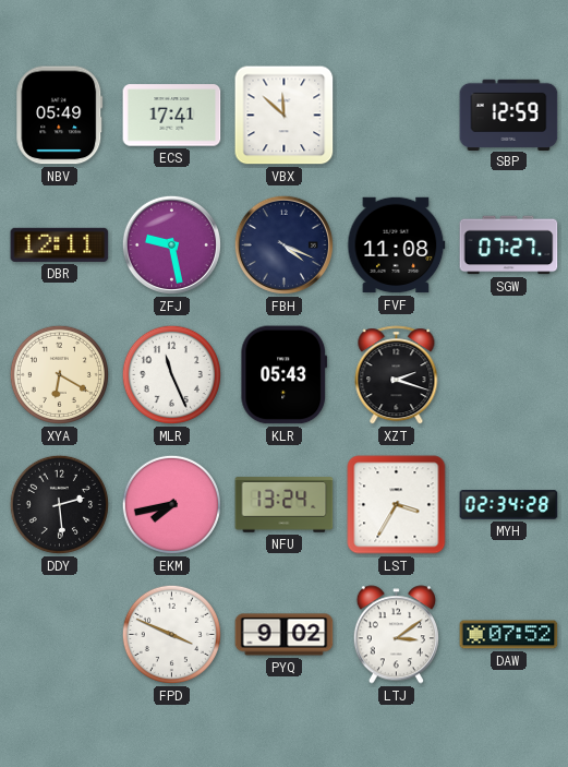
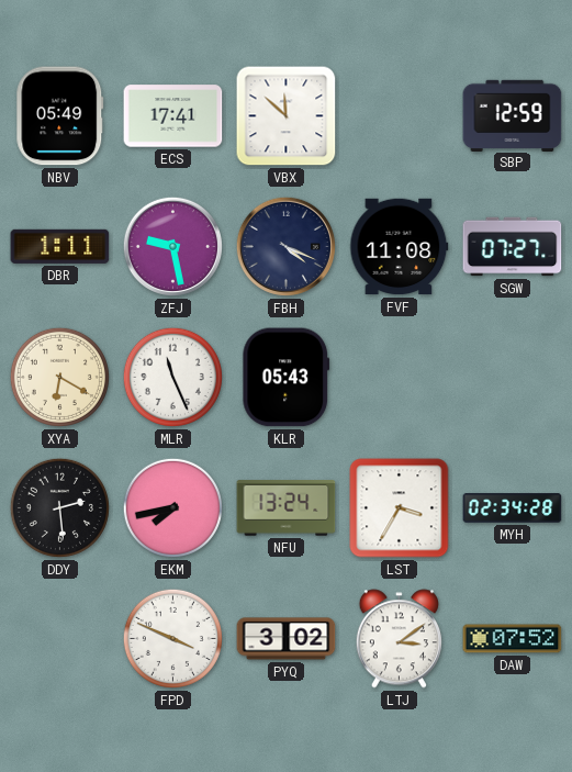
DBR: 12:11 -> 1:11 (60, 246)
XZT: 2:18 -> none (397, 375)
PYQ: 9:02 -> 3:02 (287, 639)
